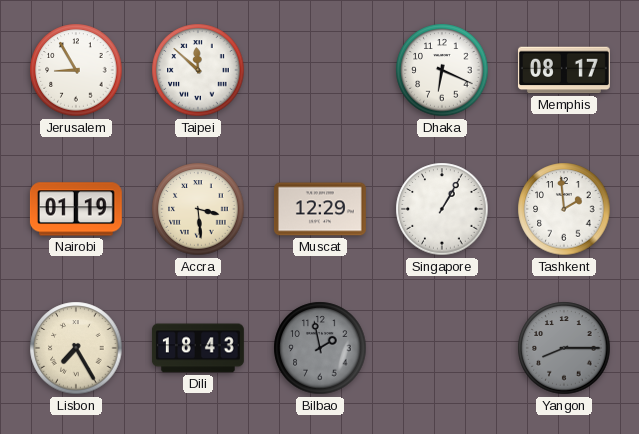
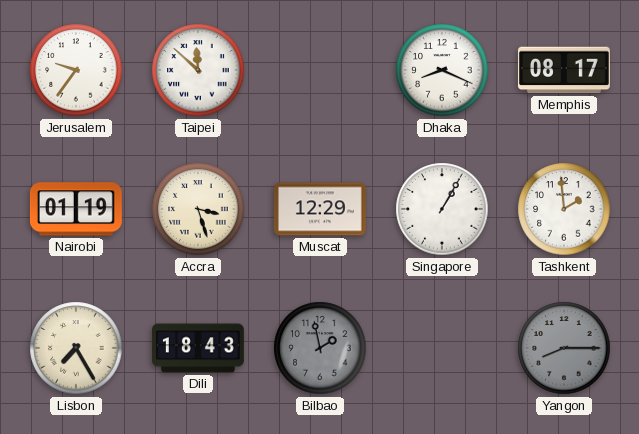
Jerusalem: 8:55 -> 9:36 (76, 70)
Dhaka: 6:19 -> 8:19 (442, 70)
Accra: 3:29 -> 3:27 (198, 209)
